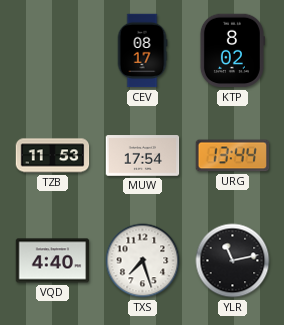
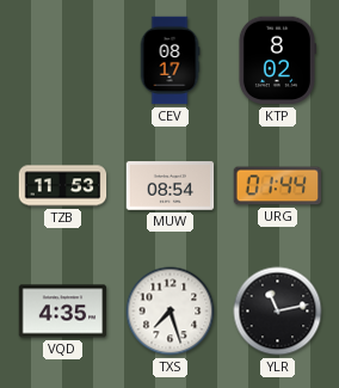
MUW: 17:54 -> 08:54 (171, 186)
URG: 13:44 -> 01:44 (278, 186)
VQD: 4:40 -> 4:35 (63, 312)
